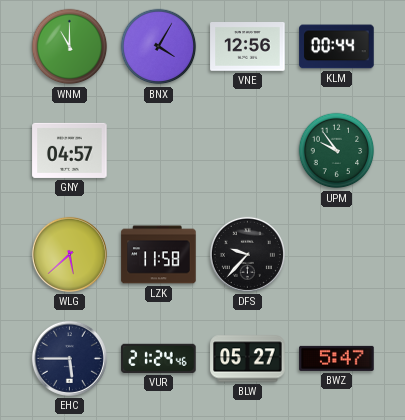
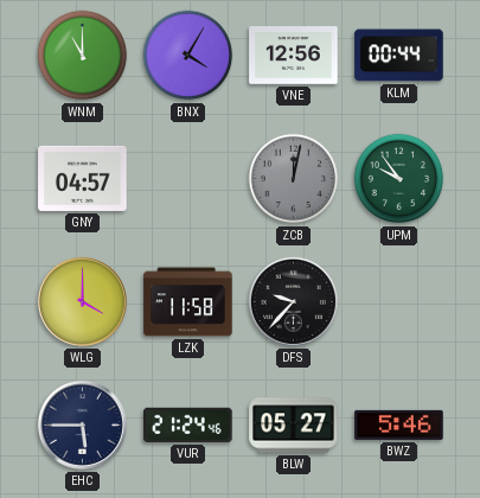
ZCB: none -> 12:02 (294, 179)
WLG: 5:38 -> 4:00 (82, 301)
BWZ: 5:47 -> 5:46 (399, 424)
